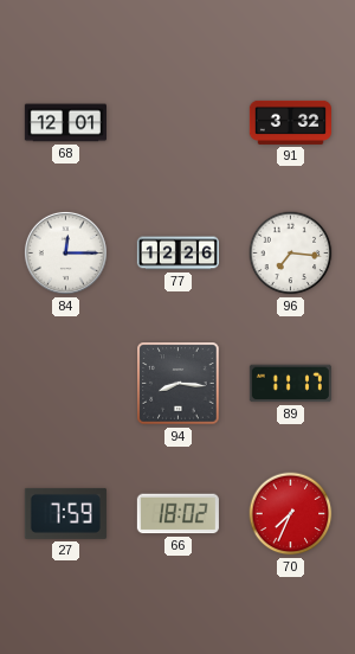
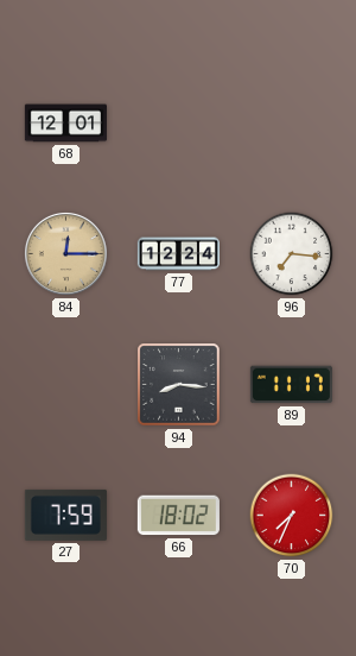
91: 3:32 -> none (290, 122)
84 dial: white -> champagne (65, 253)
77: 12:26 -> 12:24 (178, 254)
